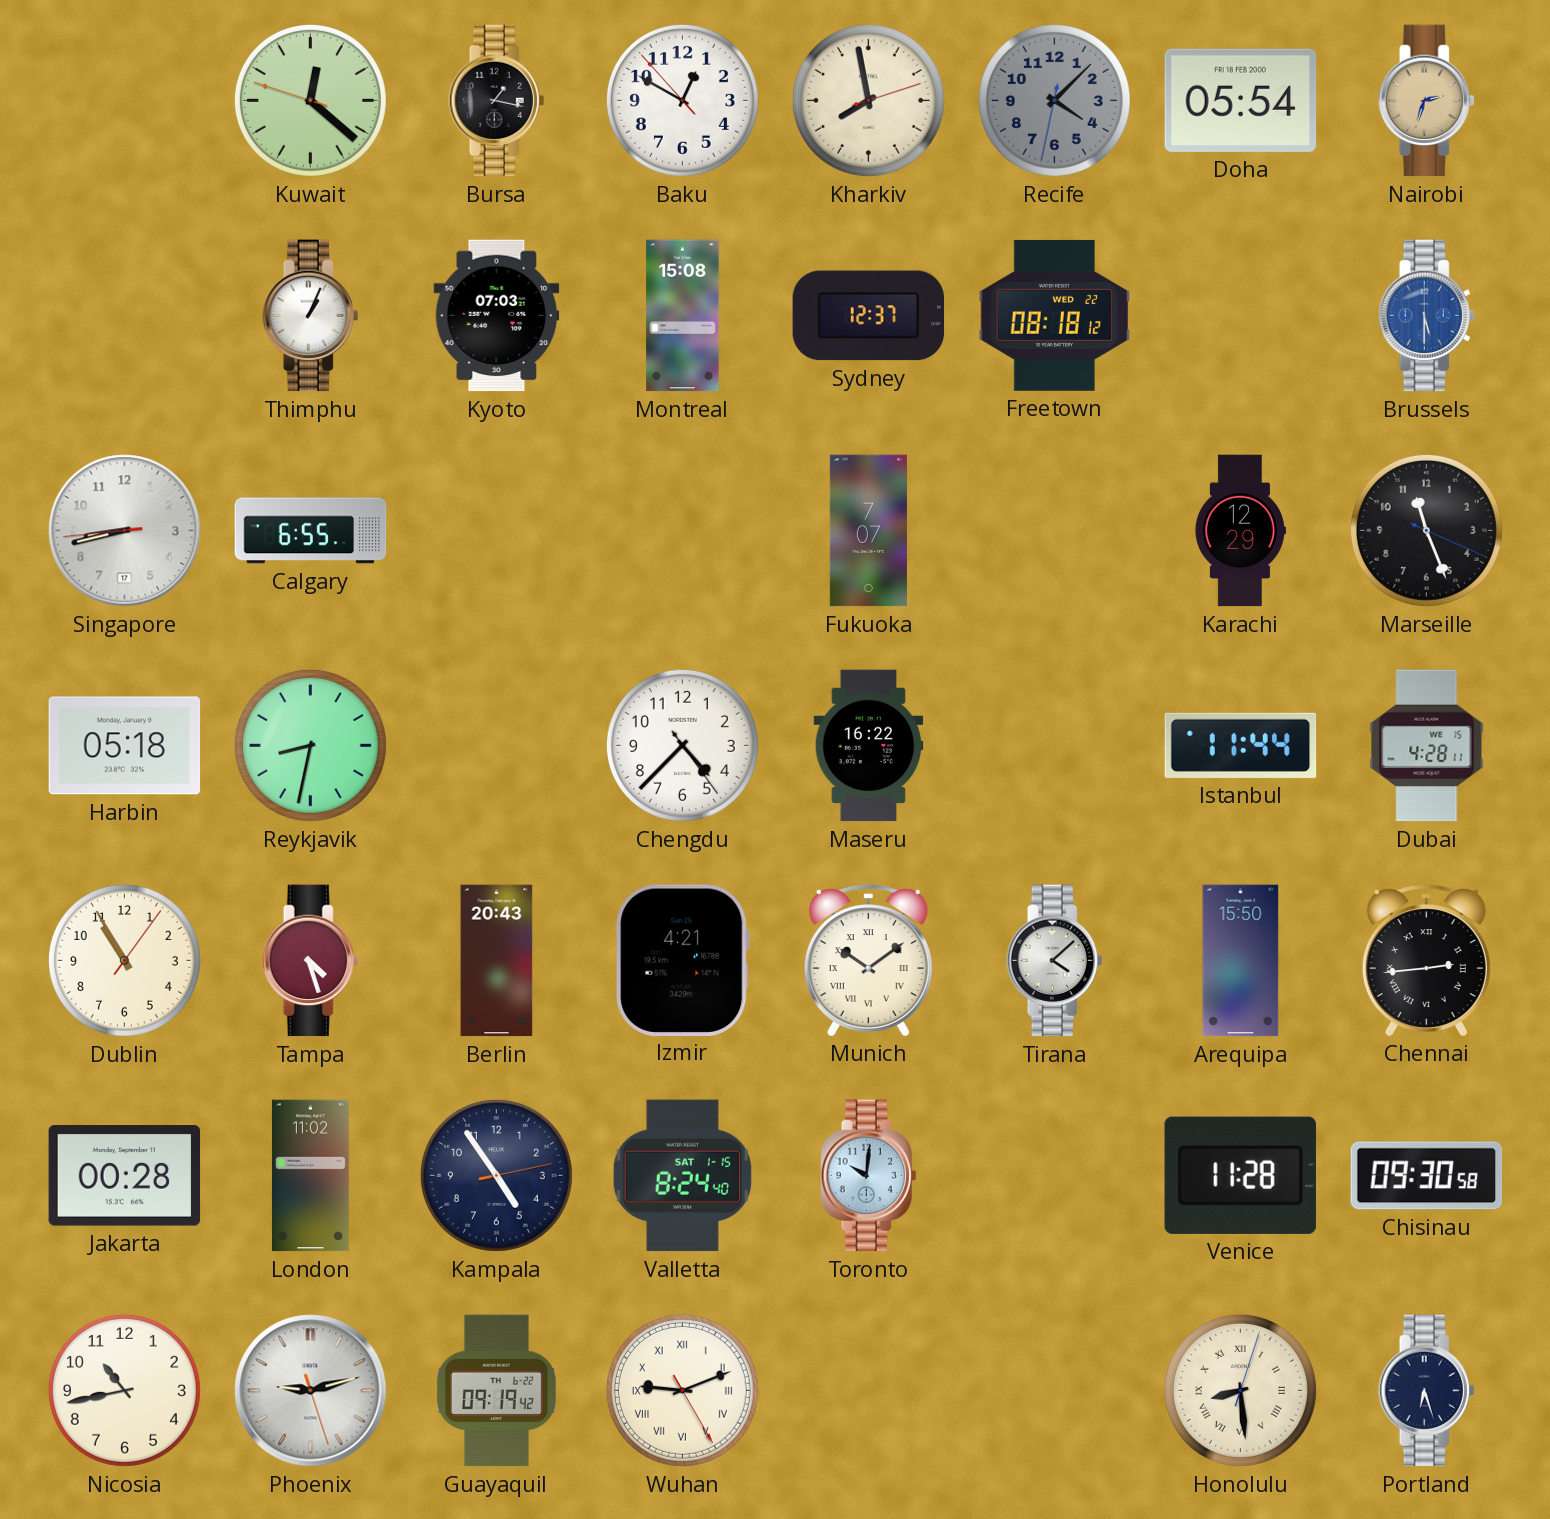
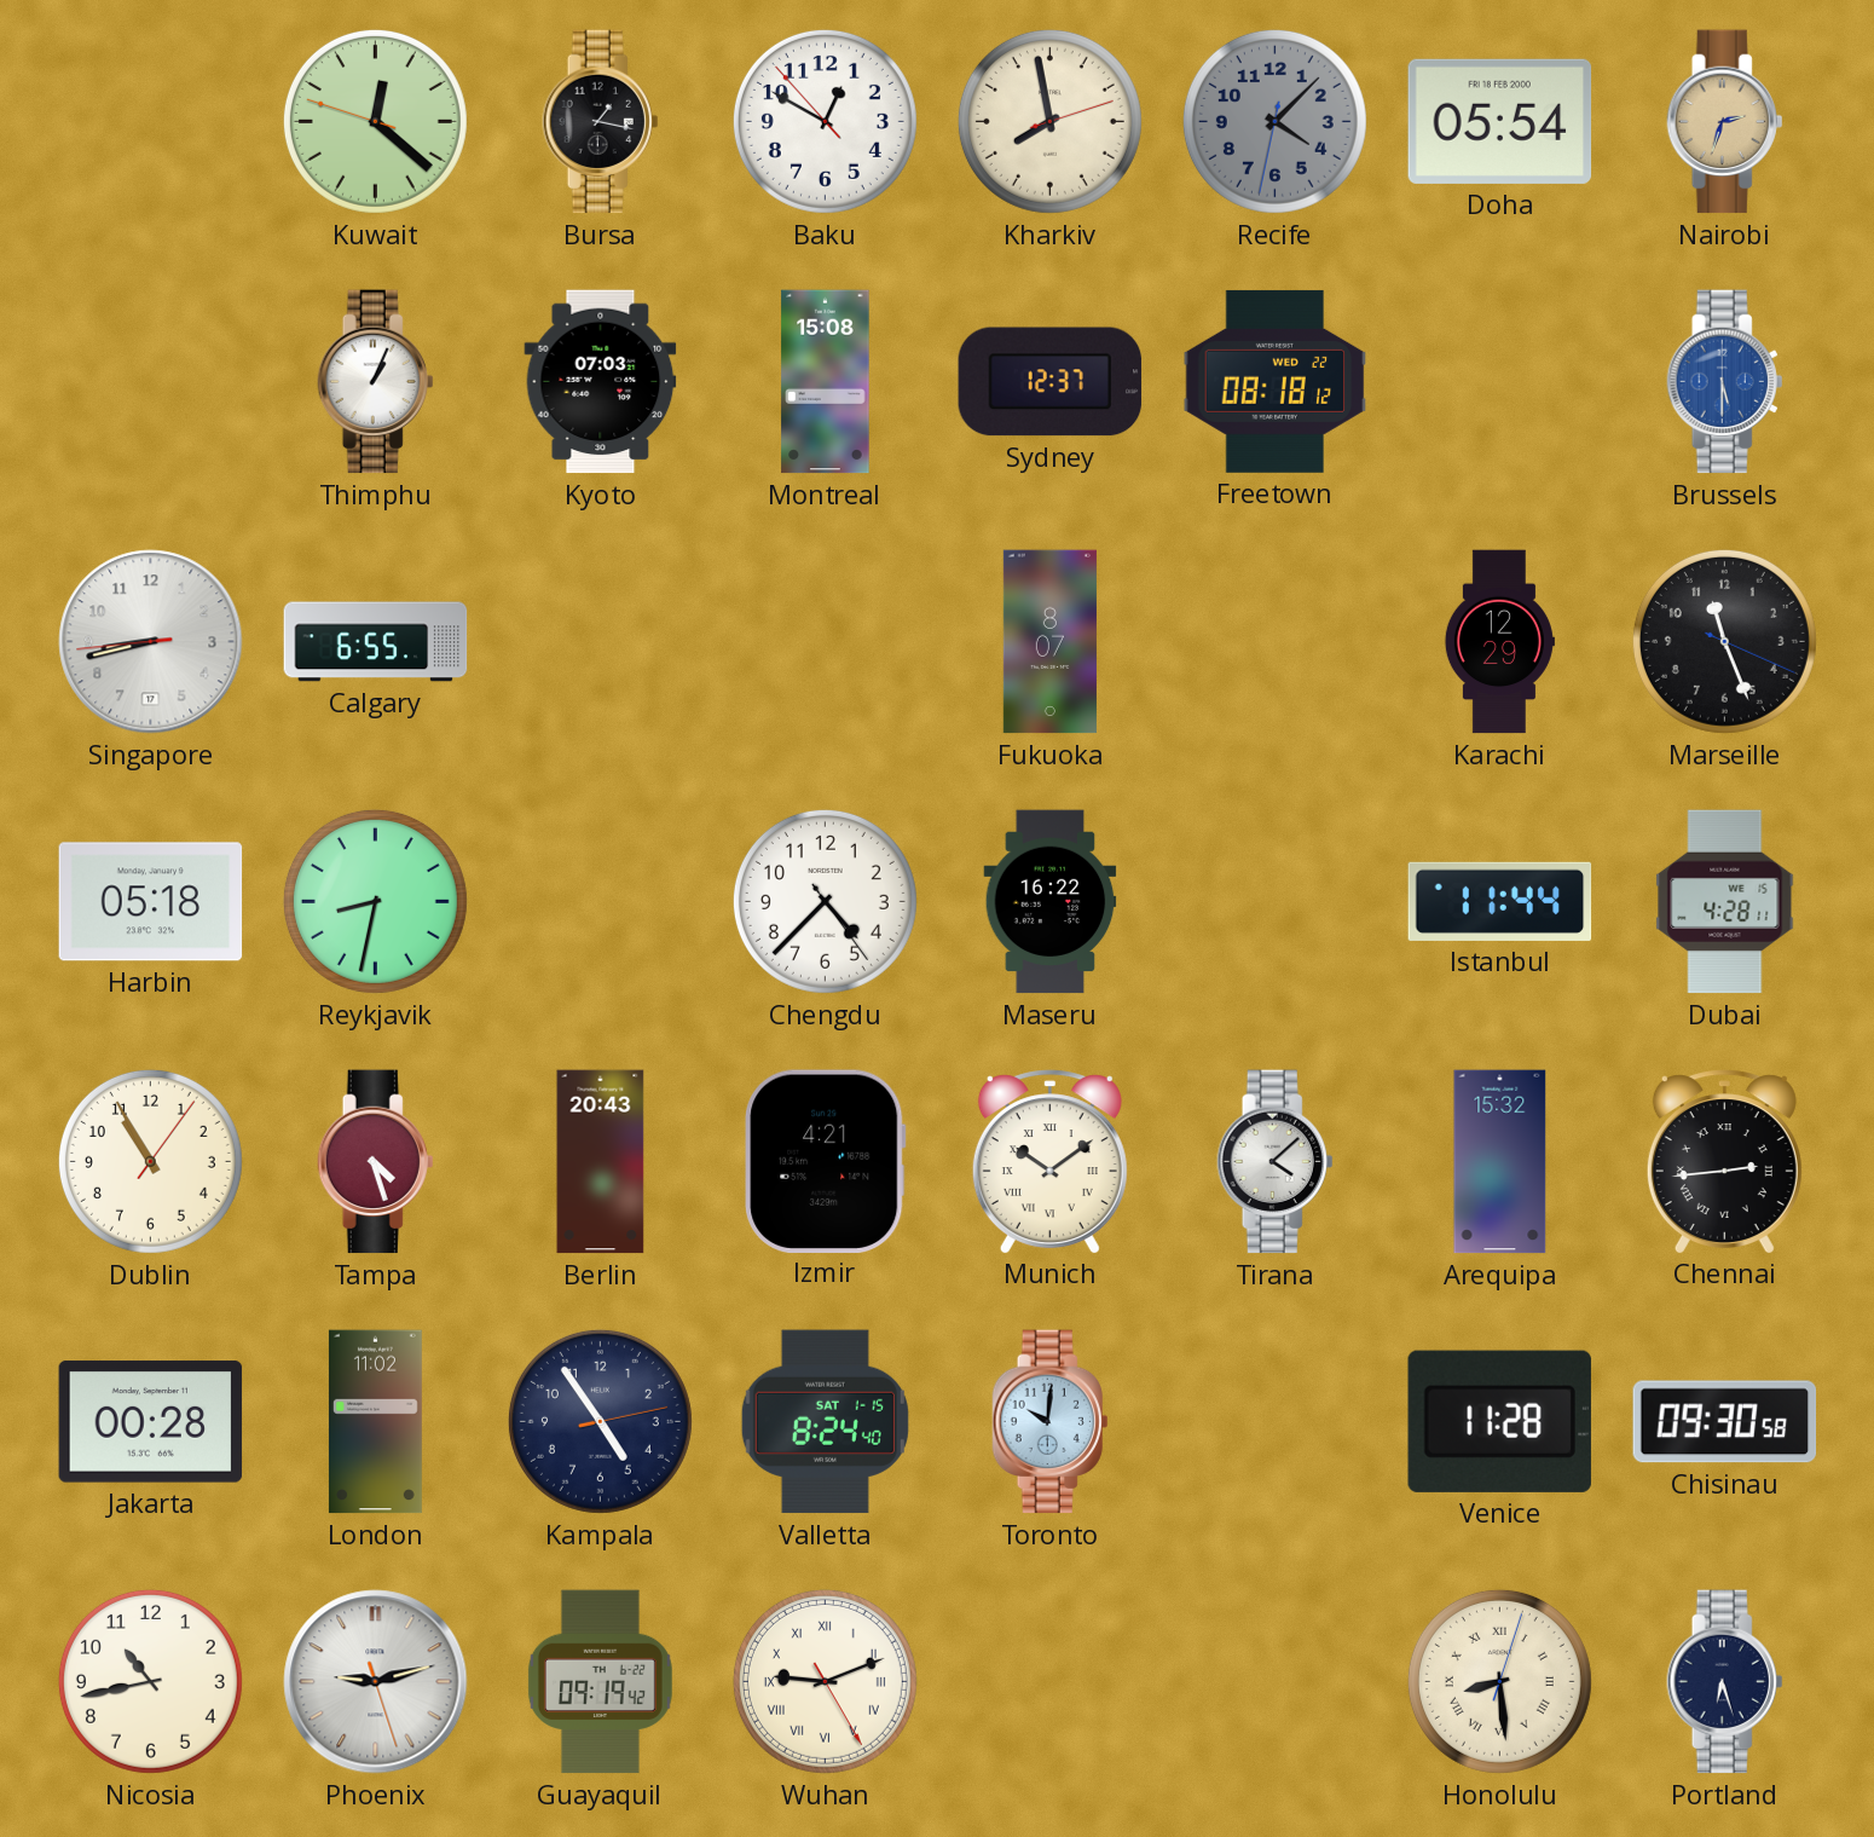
Fukuoka: 7:07 -> 8:07 (1049, 642)
Arequipa: 15:50 -> 15:32 (1500, 1162)
